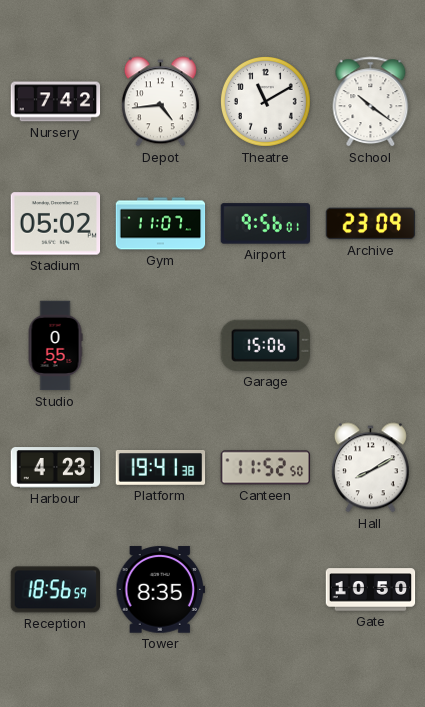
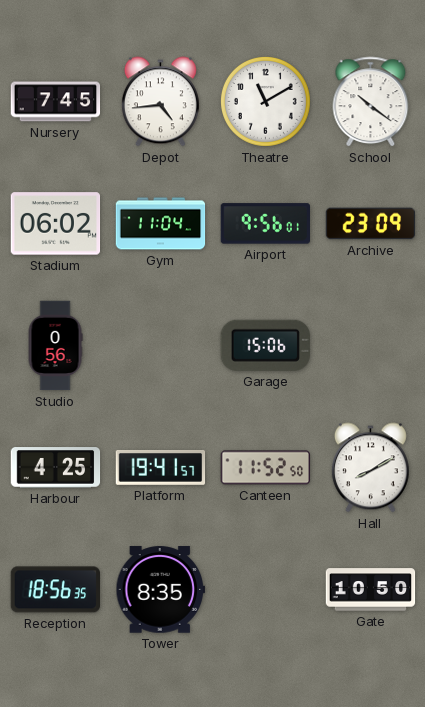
Nursery: 7:42 -> 7:45 (56, 102)
Stadium: 05:02 -> 06:02 (56, 224)
Gym: 11:07 -> 11:04 (161, 224)
Studio: 0:55 -> 0:56 (55, 346)
Harbour: 4:23 -> 4:25 (56, 468)
Platform: 19:41:38 -> 19:41:57 (161, 467)
Reception: 18:56:59 -> 18:56:35 (56, 590)
